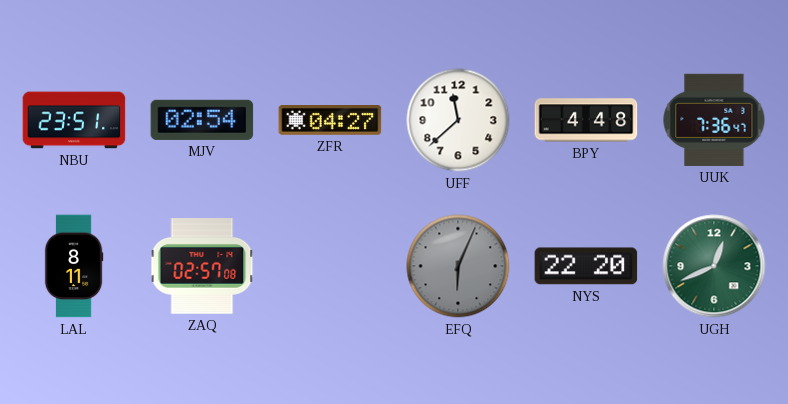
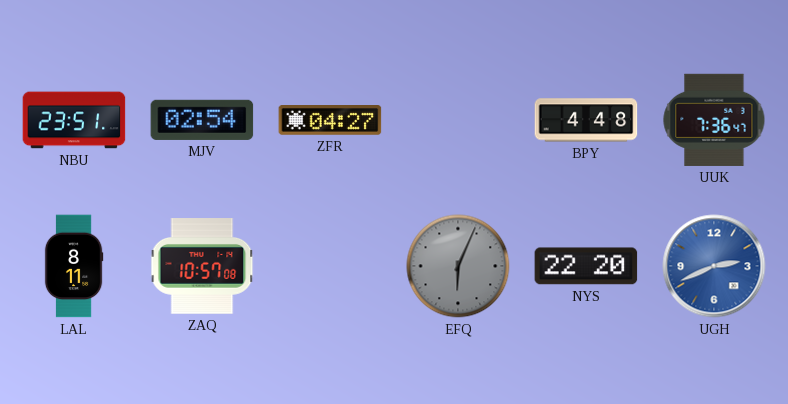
UFF: 11:38 -> none (458, 120)
ZAQ: 02:57 -> 10:57 (202, 266)
UGH: 12:41 -> 2:41 (714, 266)
UGH dial: green -> blue (714, 266)
